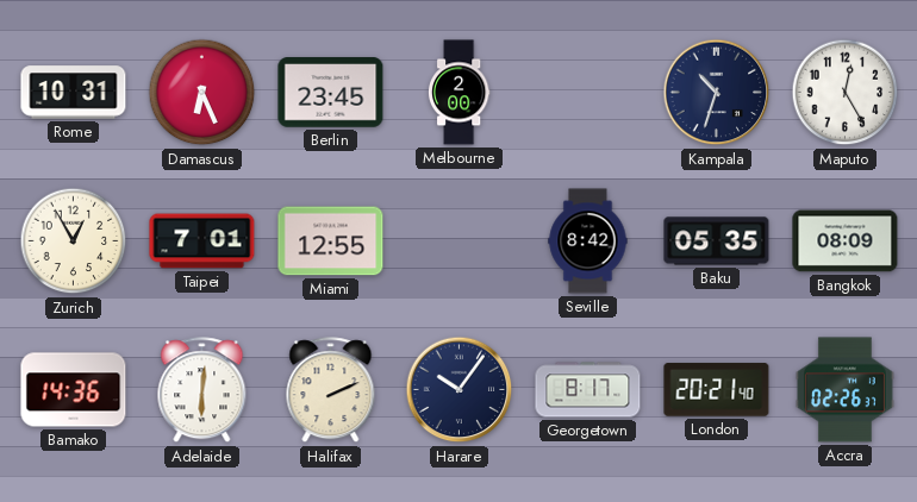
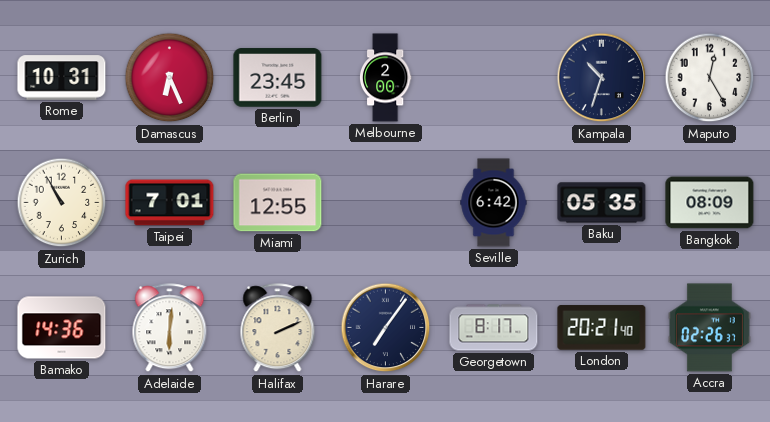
Zurich: 12:55 -> 10:55 (62, 203)
Seville: 8:42 -> 6:42 (494, 203)
Harare: 10:06 -> 7:06 (386, 328)
